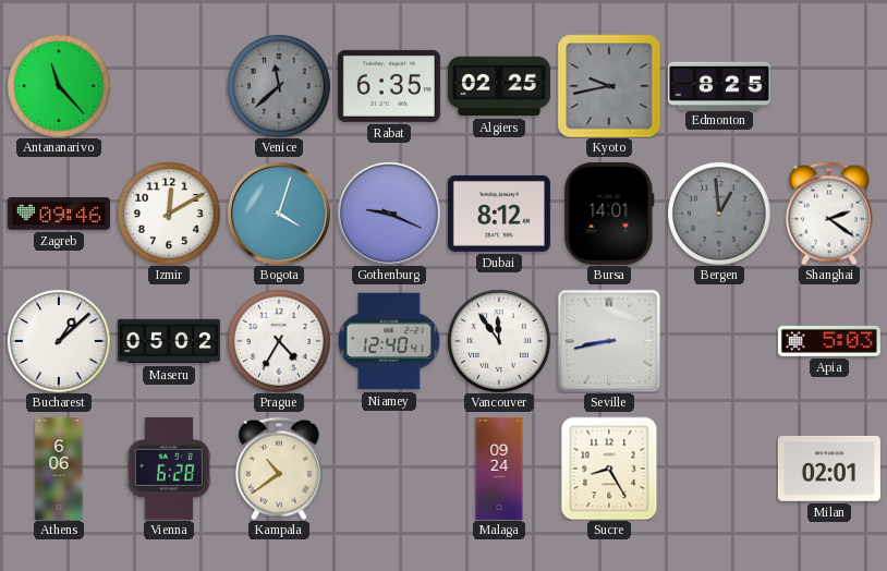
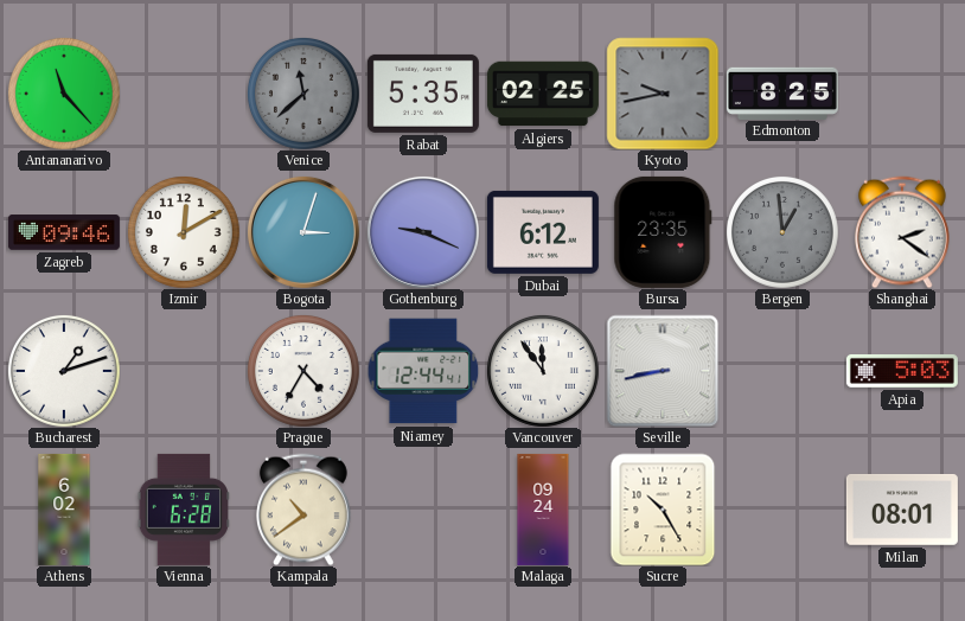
Rabat: 6:35 -> 5:35 (423, 94)
Bogota: 4:03 -> 3:03 (303, 232)
Dubai: 8:12 -> 6:12 (543, 232)
Bursa: 14:01 -> 23:35 (663, 232)
Bucharest: 1:08 -> 1:12 (64, 371)
Maseru: 05:02 -> none (169, 341)
Niamey: 12:40 -> 12:44 (423, 371)
Athens: 6:06 -> 6:02 (64, 510)
Sucre: 8:25 -> 10:25 (663, 510)
Milan: 02:01 -> 08:01 (902, 511)
